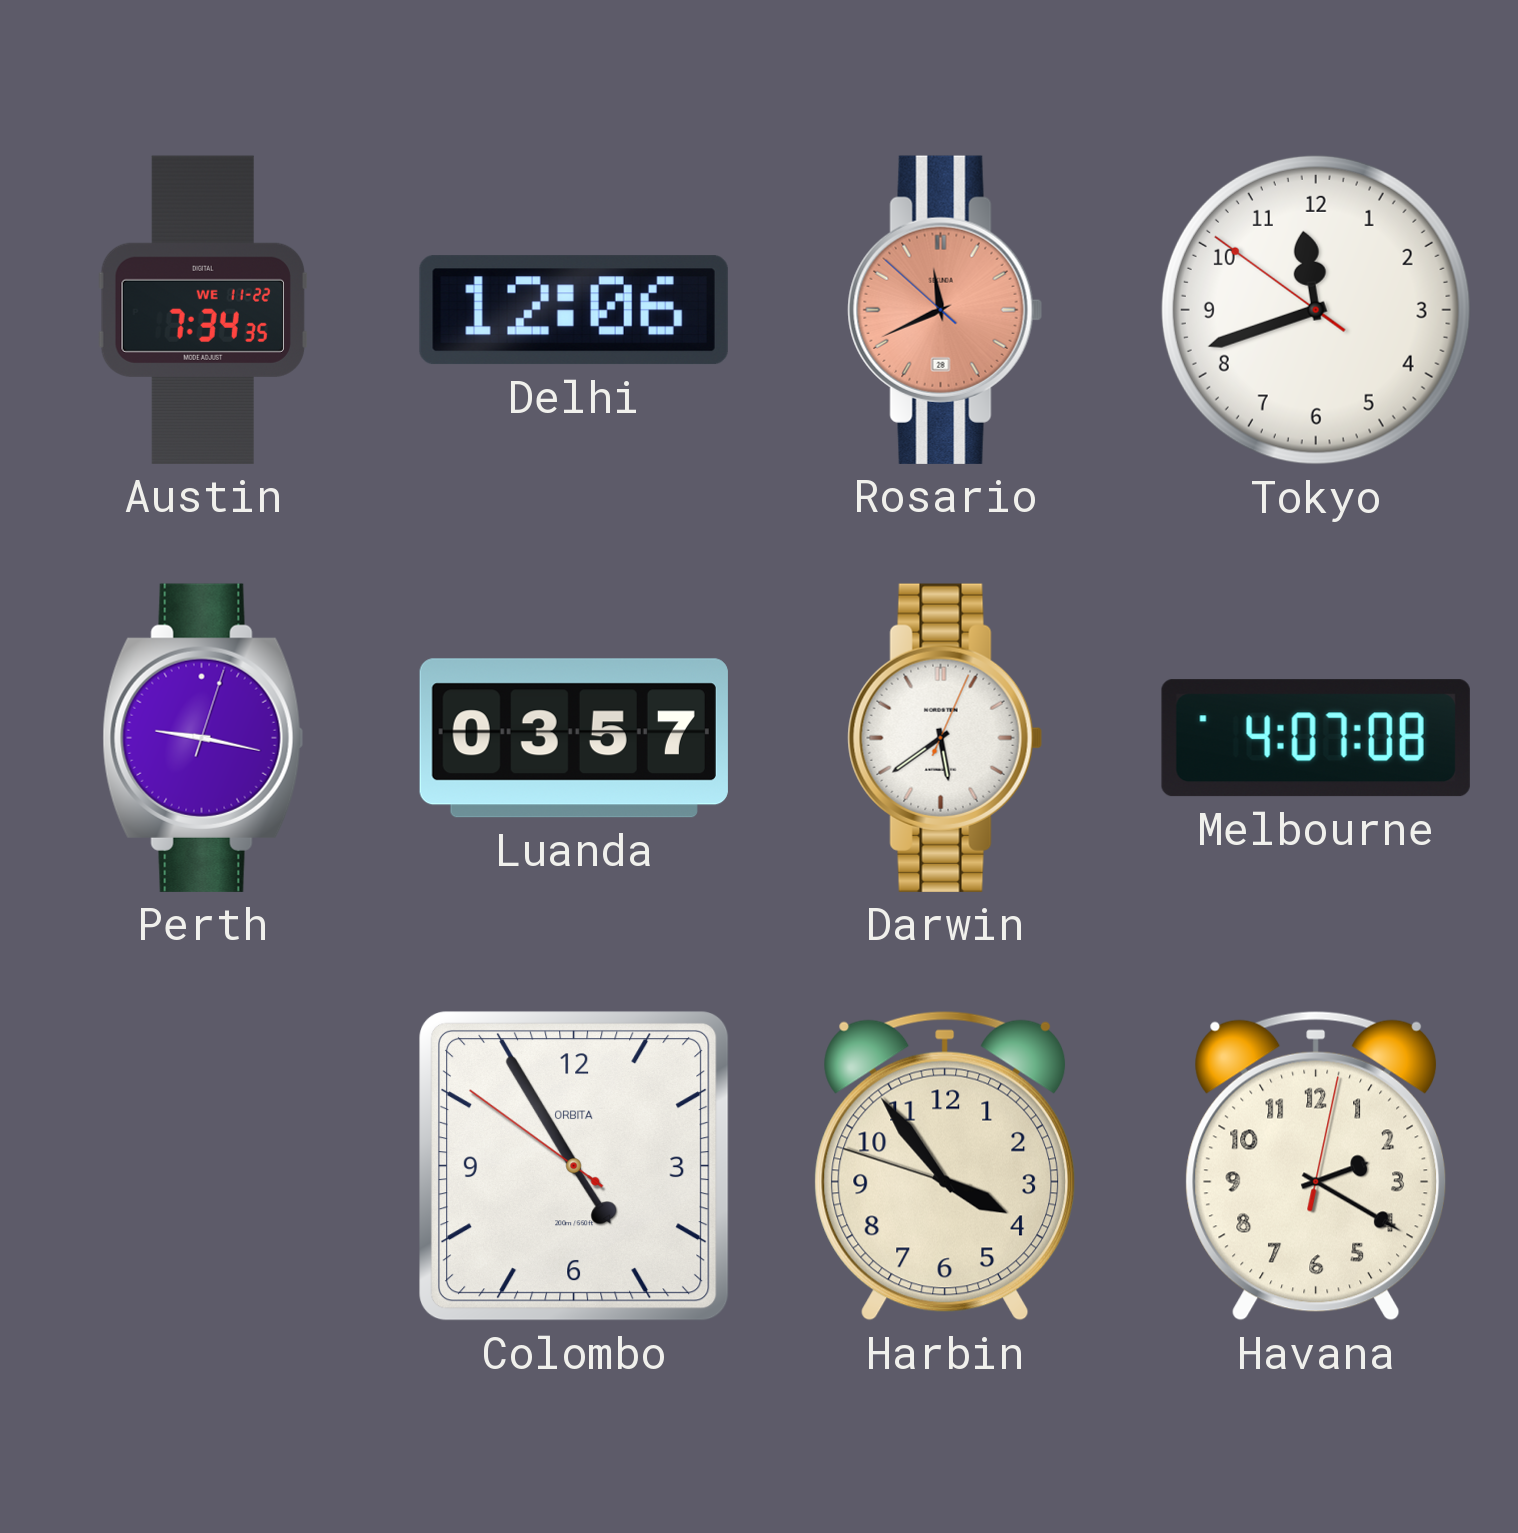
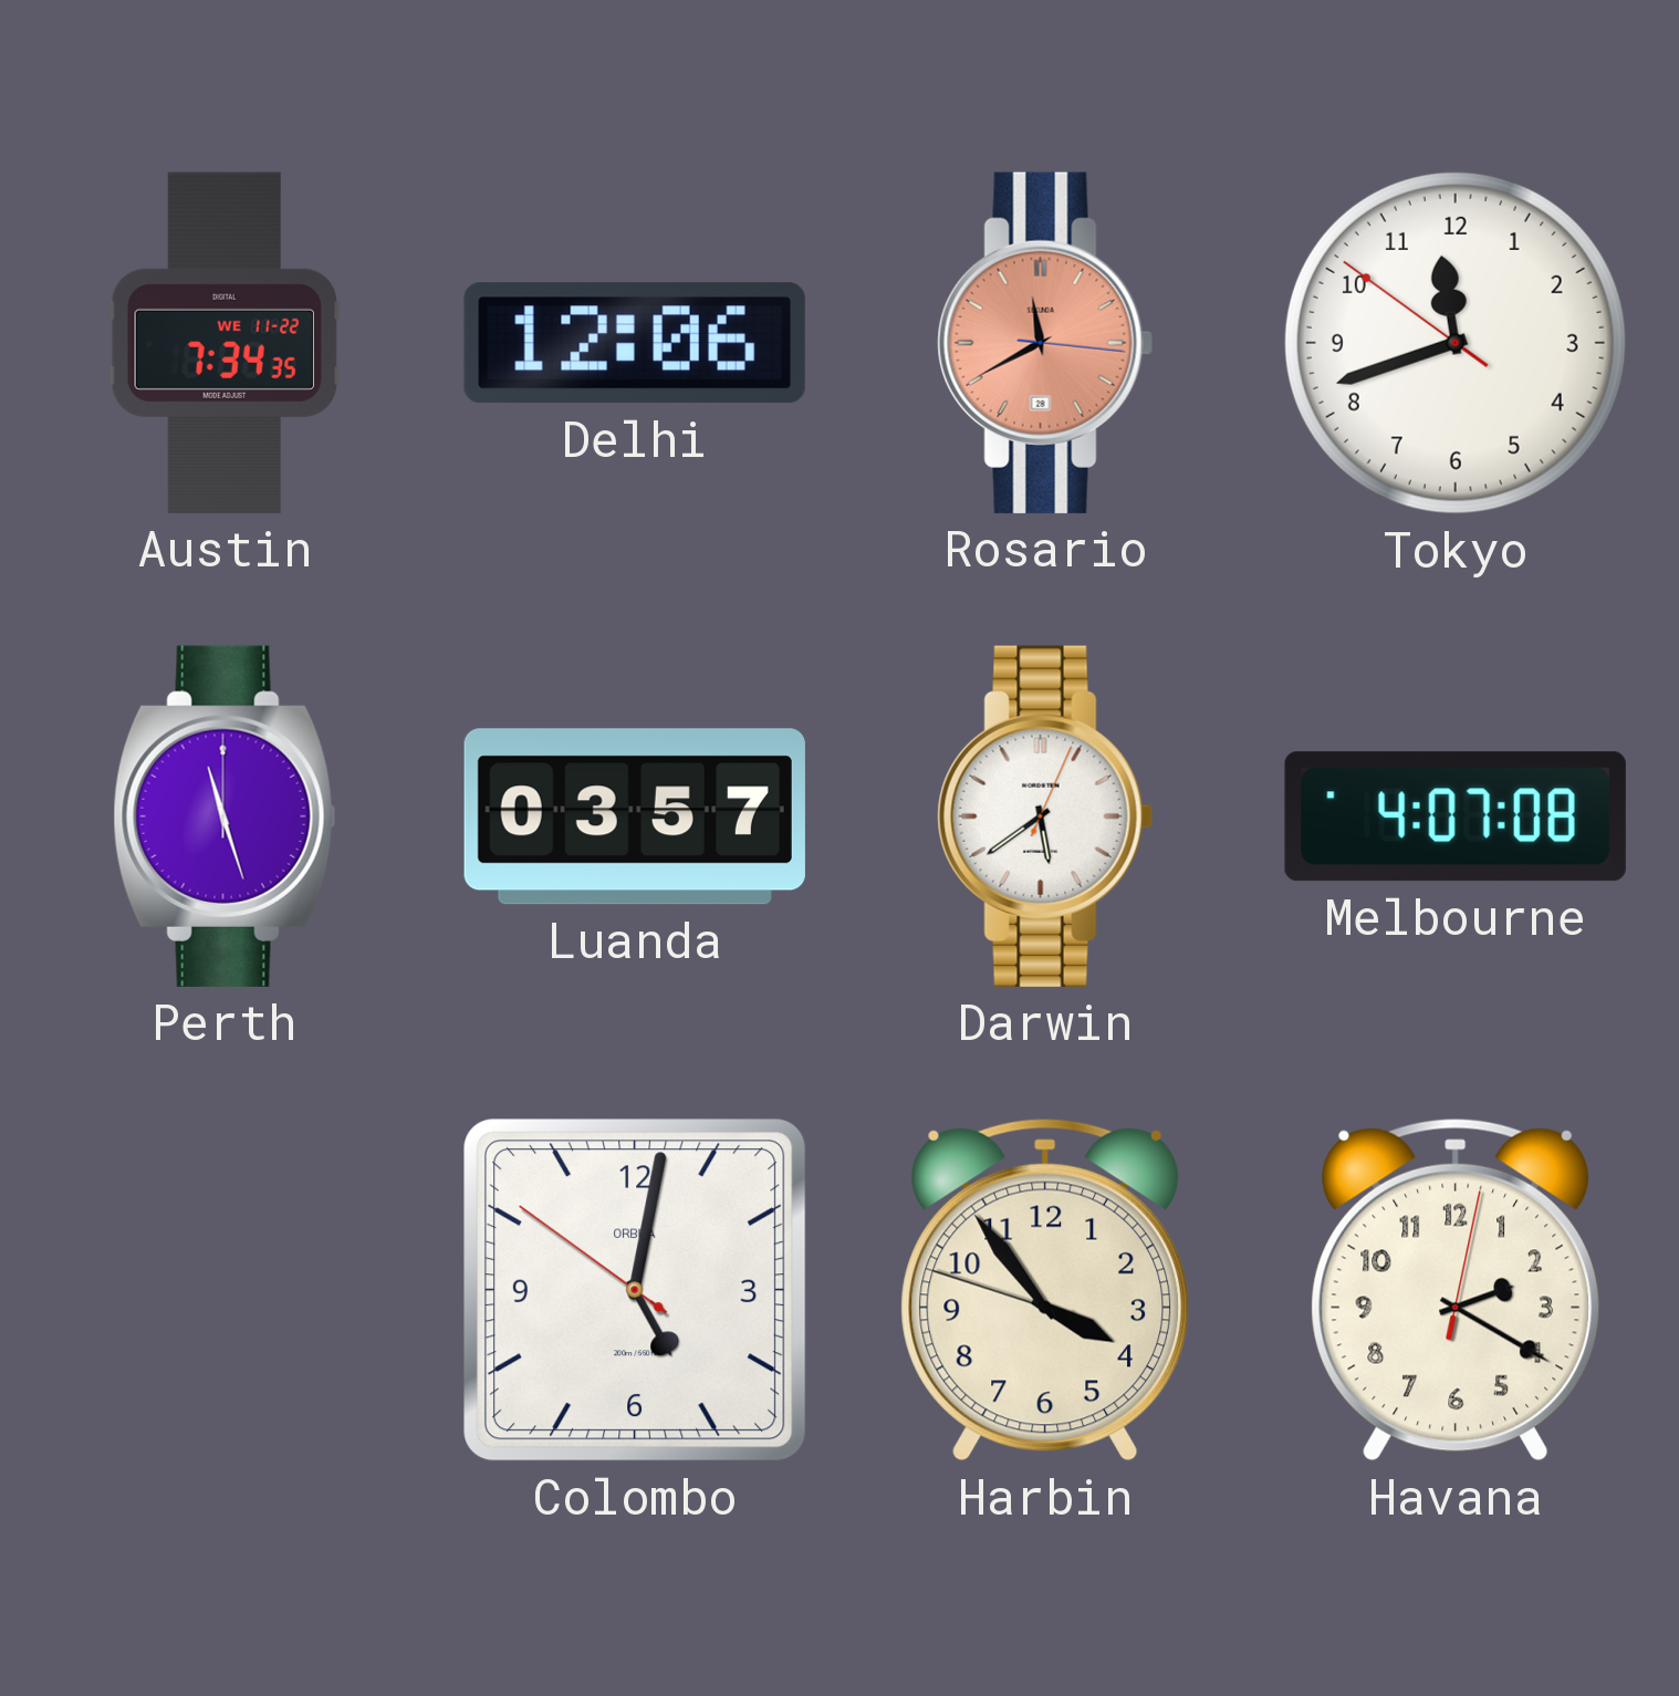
Rosario: 11:40:52 -> 11:40:16 (1045, 343)
Perth: 9:17 -> 11:27 (225, 816)
Colombo: 4:54 -> 5:01 (636, 1291)
